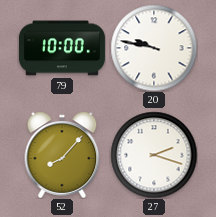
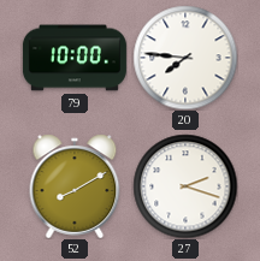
20: 9:47 -> 7:46 (185, 58)
52: 8:07 -> 8:10 (75, 186)
